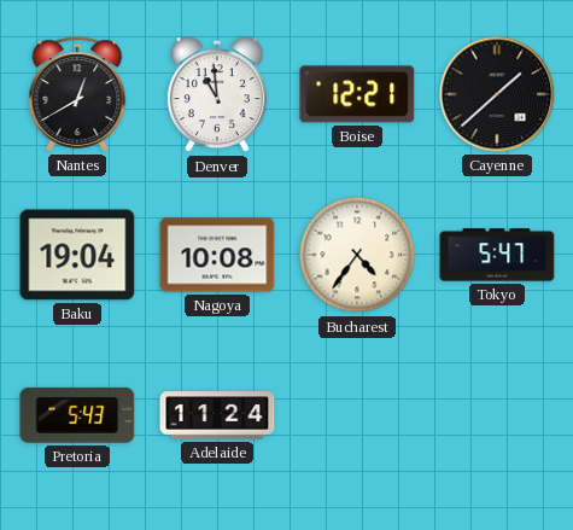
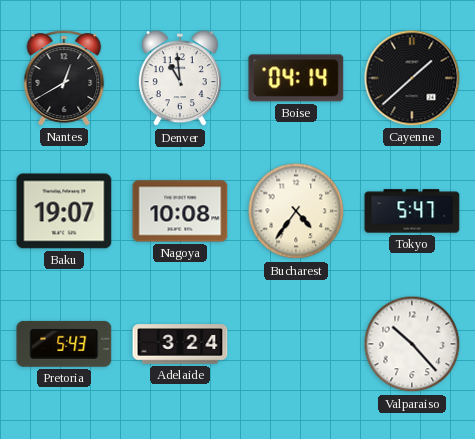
Boise: 12:21 -> 04:14 (296, 78)
Baku: 19:04 -> 19:07 (64, 211)
Adelaide: 11:24 -> 3:24 (180, 344)
Valparaiso: none -> 10:23 (412, 344)
